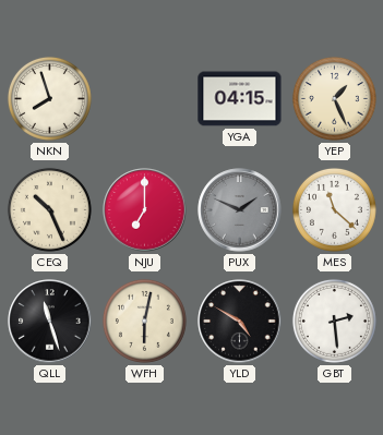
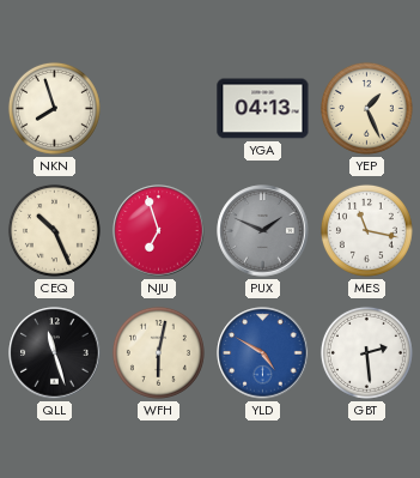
YGA: 04:15 -> 04:13 (263, 109)
NJU: 7:00 -> 6:57 (159, 231)
MES: 11:22 -> 11:17 (366, 230)
YLD dial: black -> blue (263, 353)
